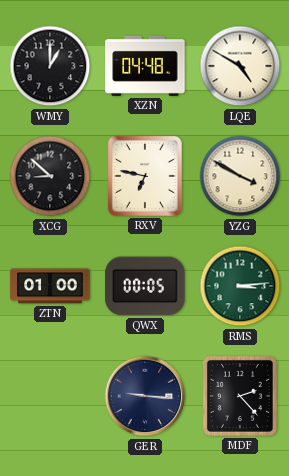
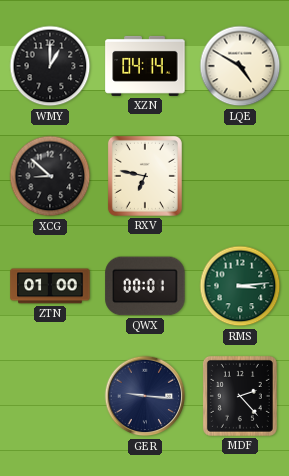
XZN: 04:48 -> 04:14 (145, 66)
YZG: 3:50 -> none (240, 176)
QWX: 00:05 -> 00:01 (145, 286)
